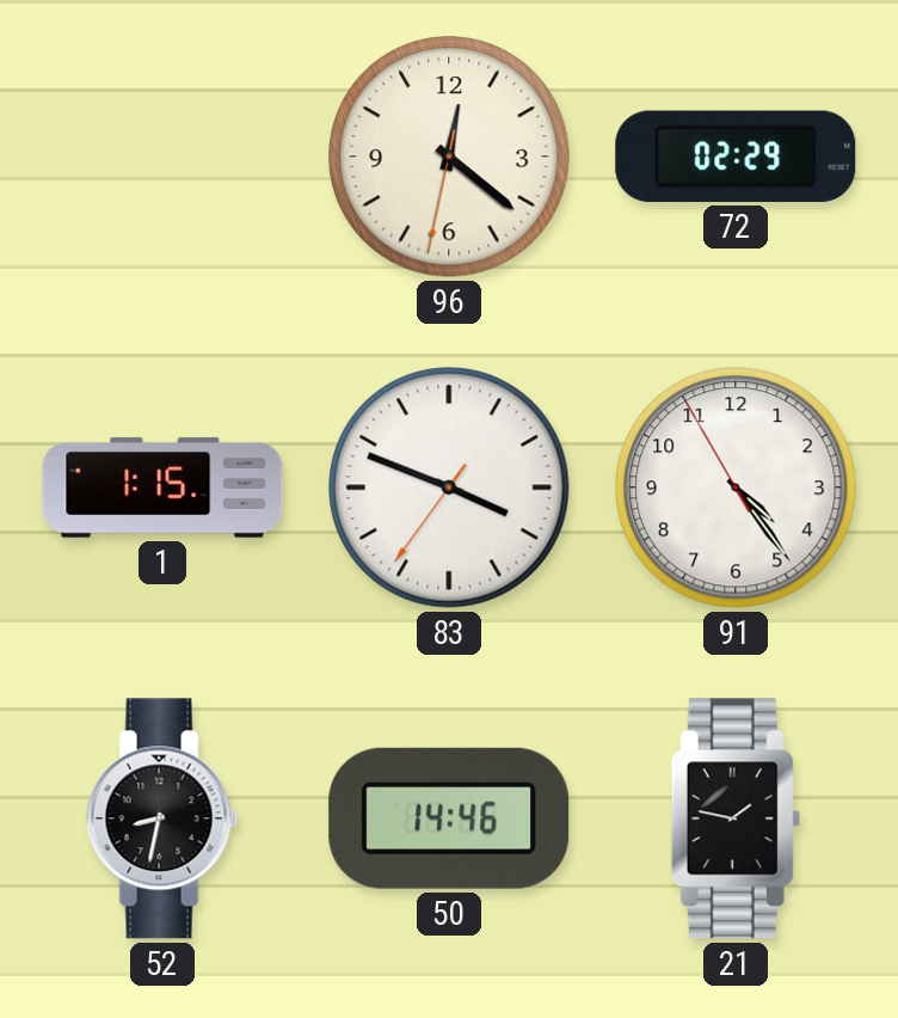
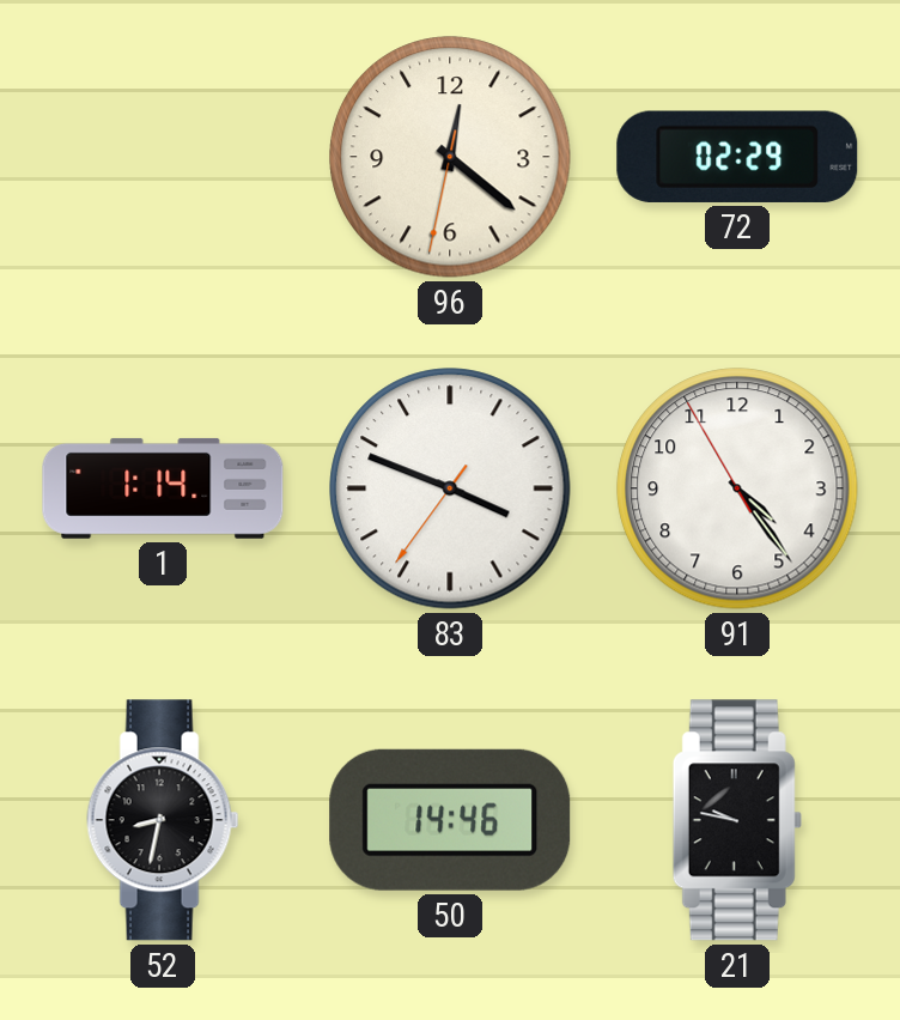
1: 1:15 -> 1:14 (163, 488)
21: 1:47 -> 9:47 (737, 820)
